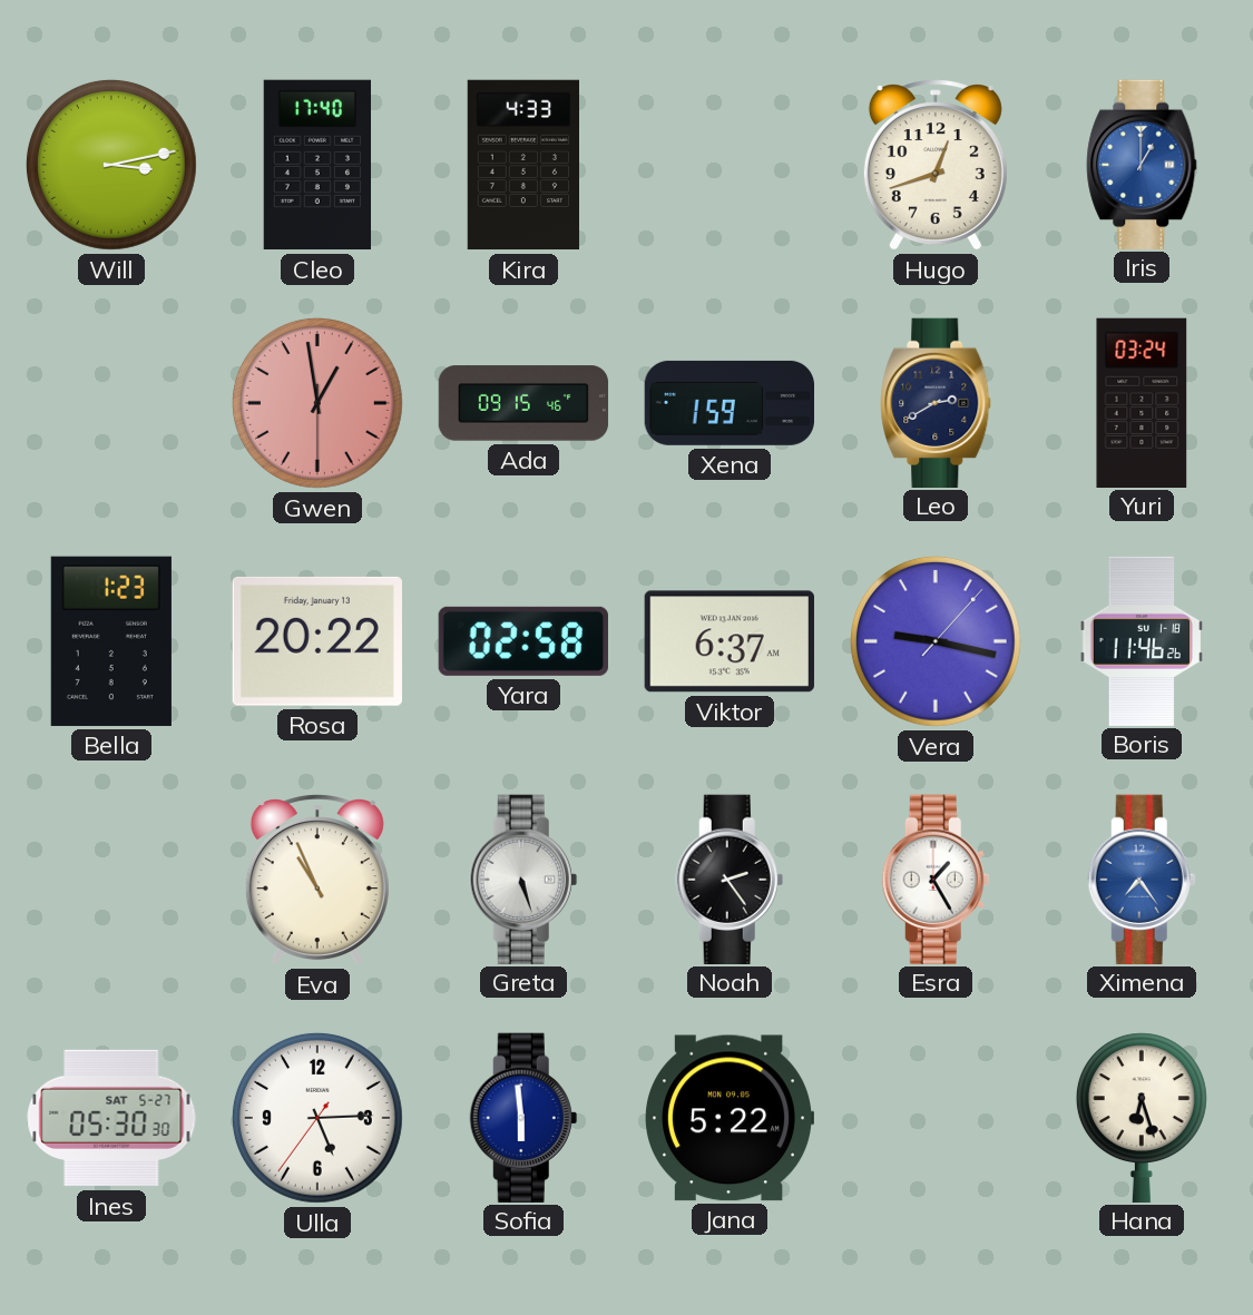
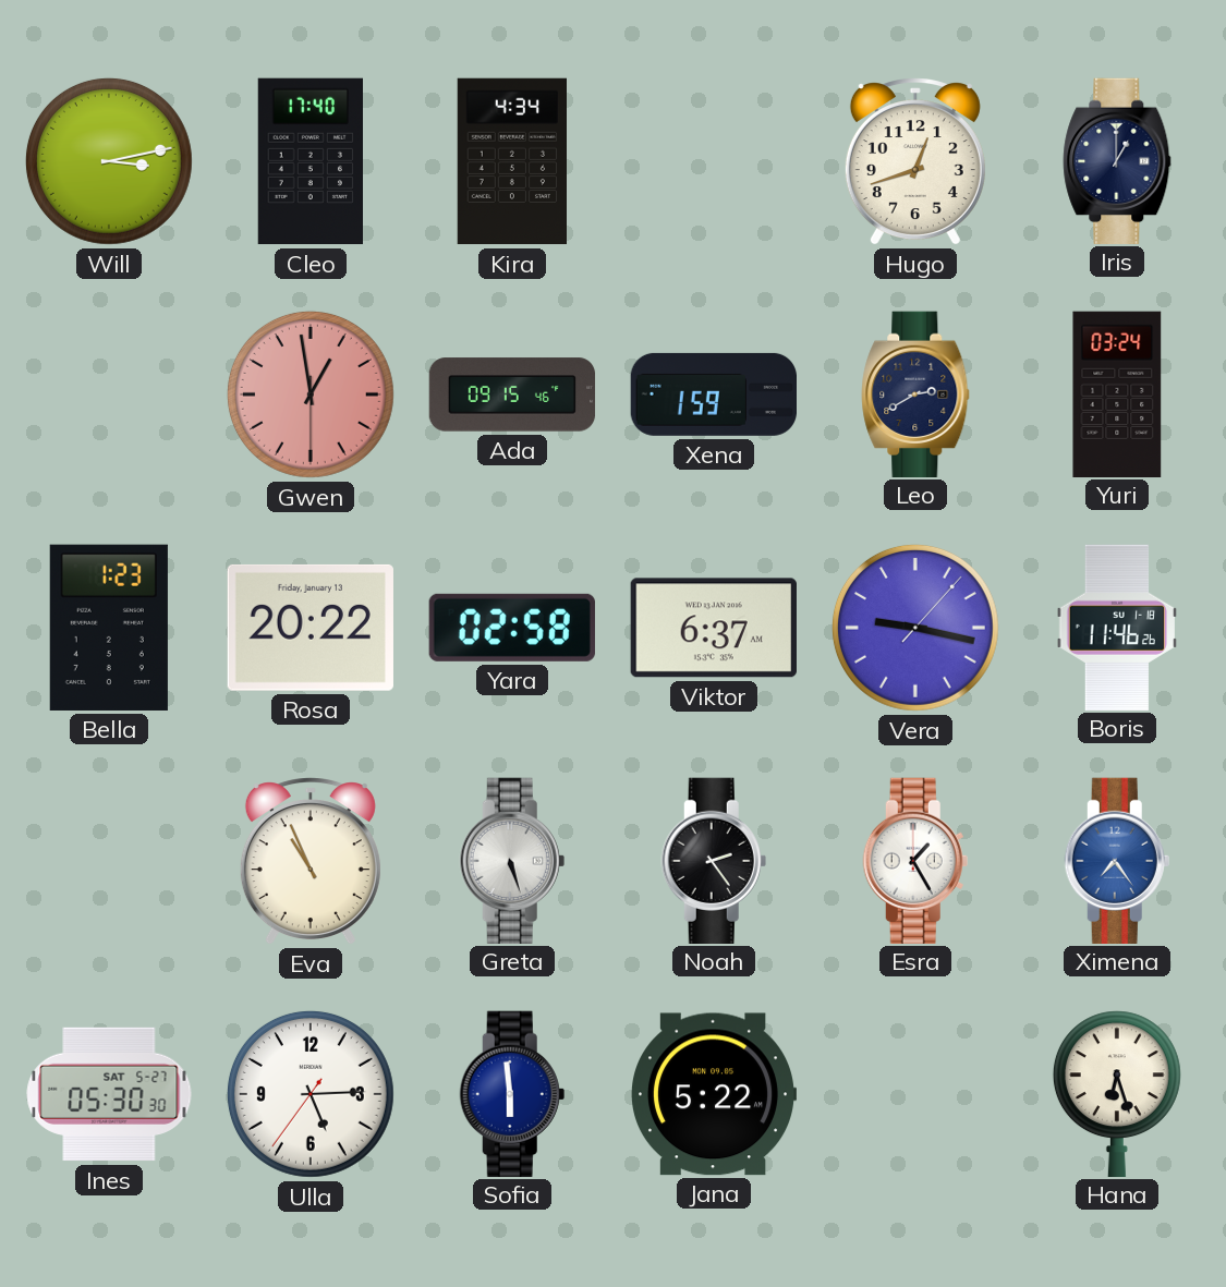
Kira: 4:33 -> 4:34 (511, 161)
Iris dial: blue -> navy (1117, 160)
